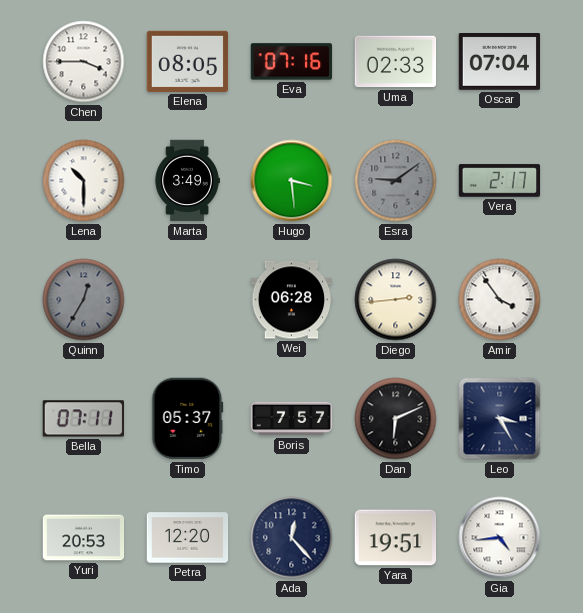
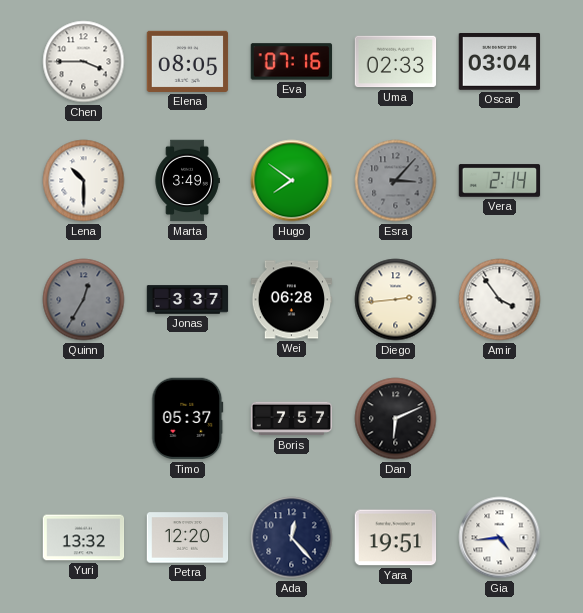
Oscar: 07:04 -> 03:04 (500, 62)
Hugo: 3:29 -> 7:51 (292, 181)
Esra: 9:09 -> 3:07 (396, 181)
Vera: 2:17 -> 2:14 (500, 181)
Jonas: none -> 3:37 (188, 300)
Bella: 07:11 -> none (83, 419)
Leo: 3:25 -> none (500, 419)
Yuri: 20:53 -> 13:32 (84, 538)
